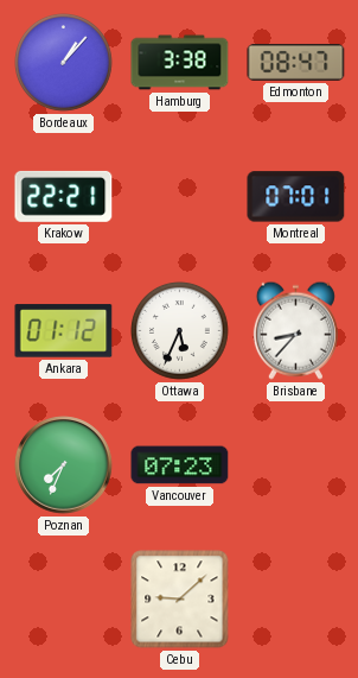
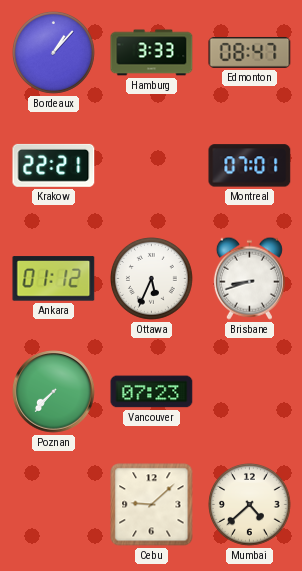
Hamburg: 3:38 -> 3:33 (152, 53)
Brisbane: 8:37 -> 8:42 (249, 278)
Poznan: 7:34 -> 7:37 (54, 392)
Mumbai: none -> 4:38 (250, 505)
